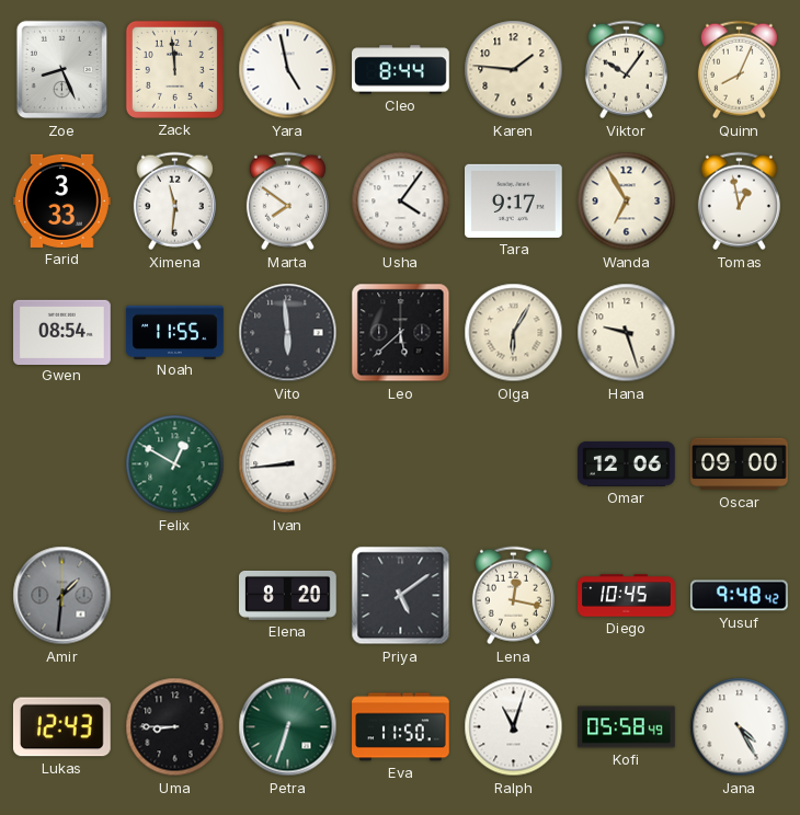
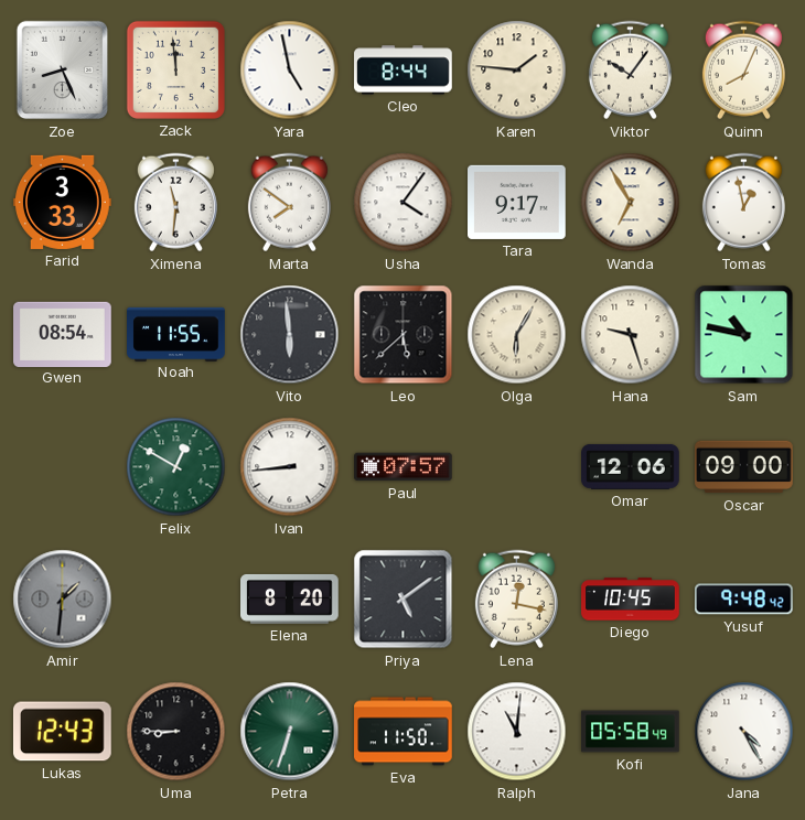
Sam: none -> 10:47 (744, 335)
Paul: none -> 07:57 (404, 467)
Ralph: 11:03 -> 11:01 (517, 732)
